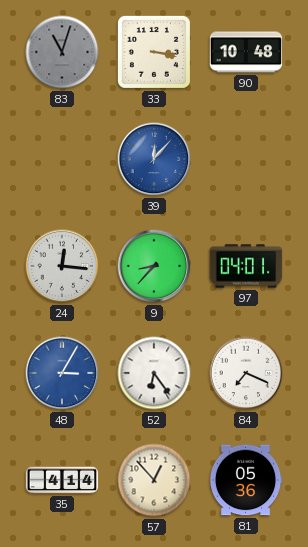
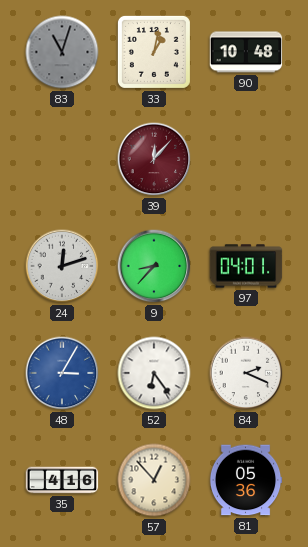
33: 3:17 -> 1:02 (154, 52)
39 dial: blue -> burgundy (154, 159)
24: 12:16 -> 12:12 (62, 266)
84: 7:19 -> 2:19 (246, 373)
35: 4:14 -> 4:16 (62, 480)
